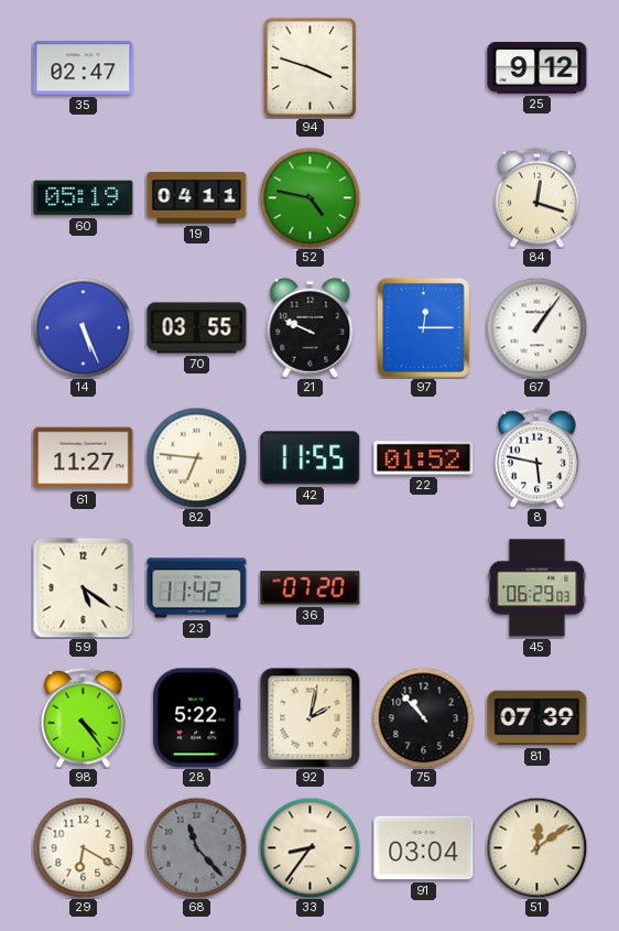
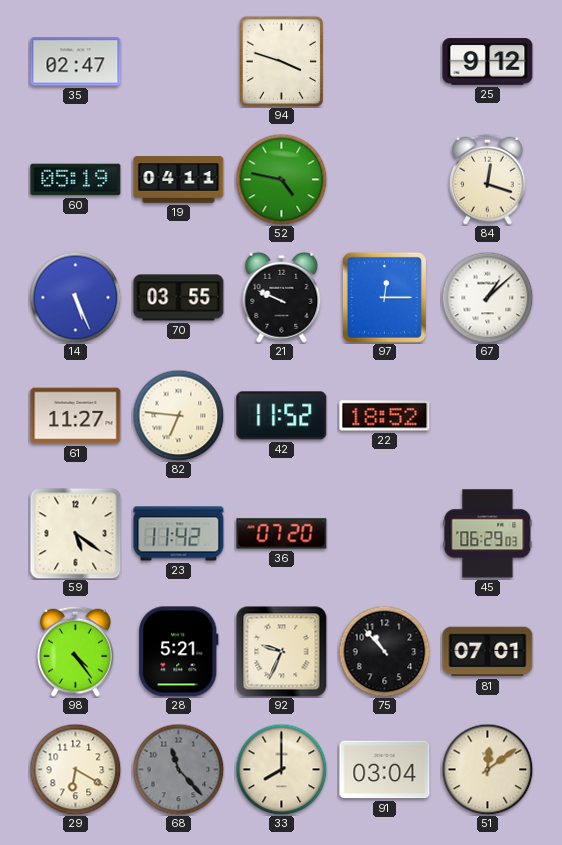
67: 1:06 -> 1:08 (487, 297)
42: 11:55 -> 11:52 (282, 416)
22: 01:52 -> 18:52 (385, 416)
8: 5:47 -> none (537, 457)
28: 5:22 -> 5:21 (179, 652)
92: 2:02 -> 9:34 (282, 652)
81: 07:39 -> 07:01 (488, 652)
33: 8:36 -> 8:00 (281, 769)
